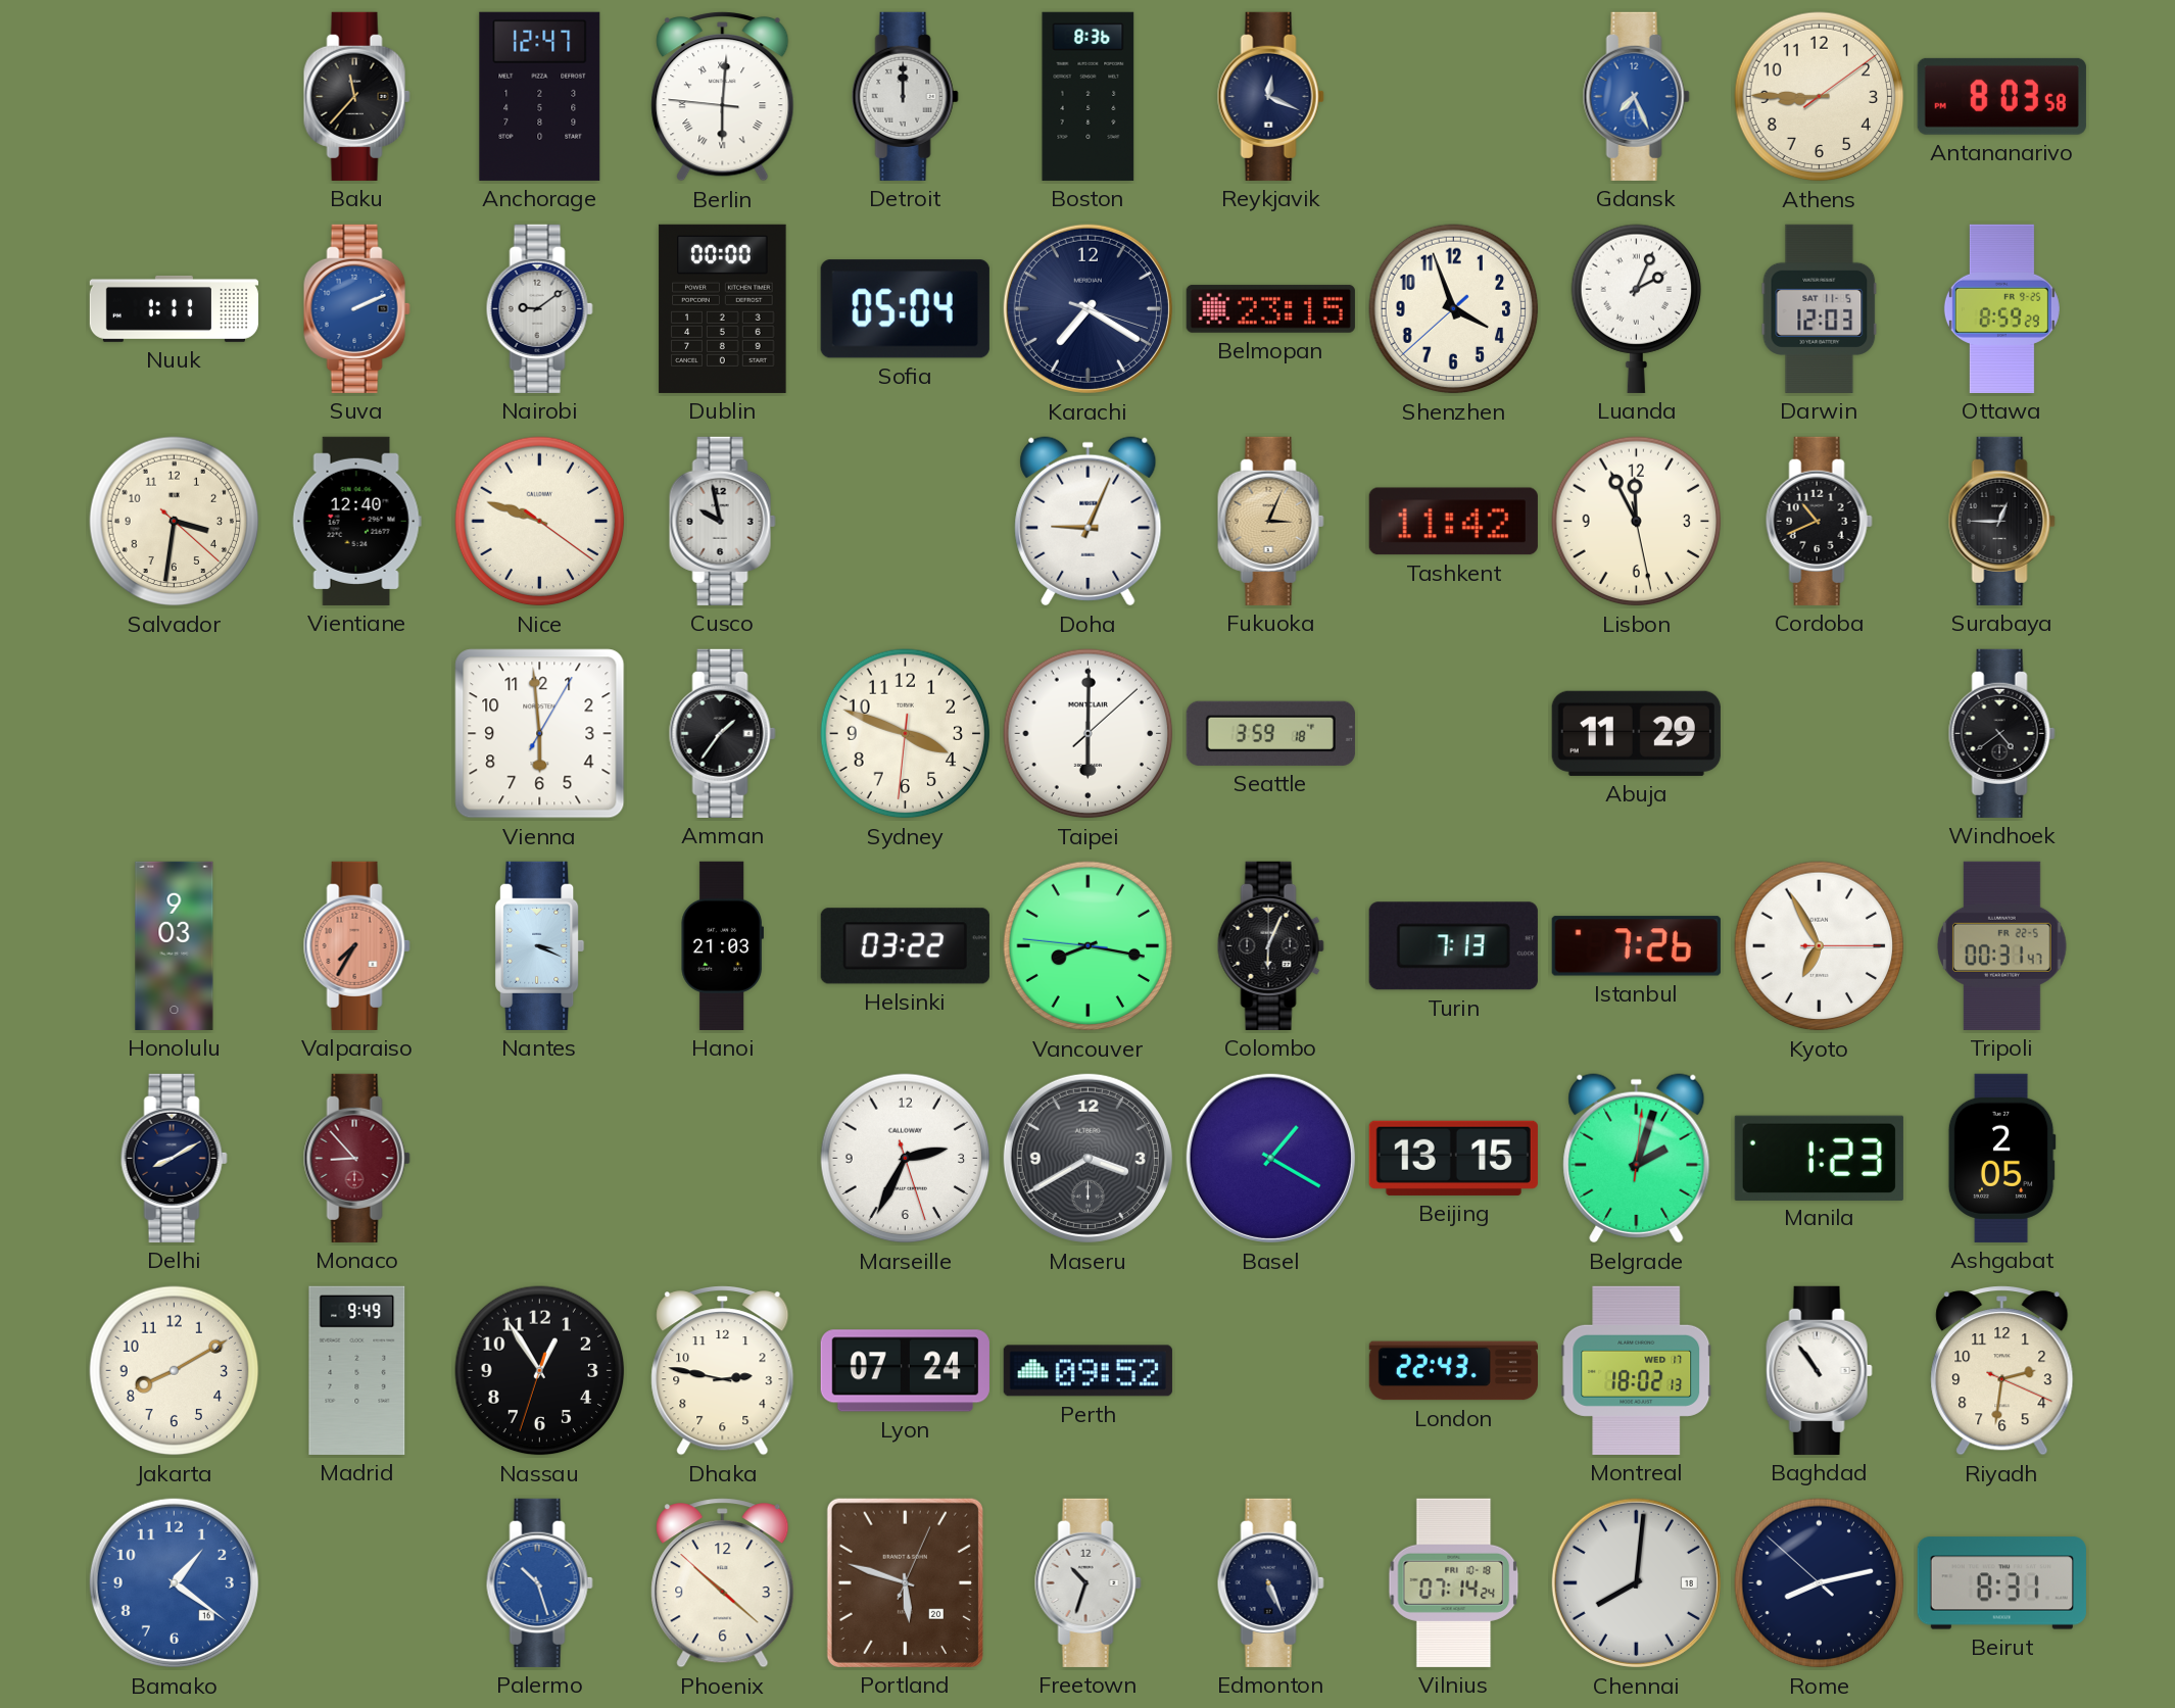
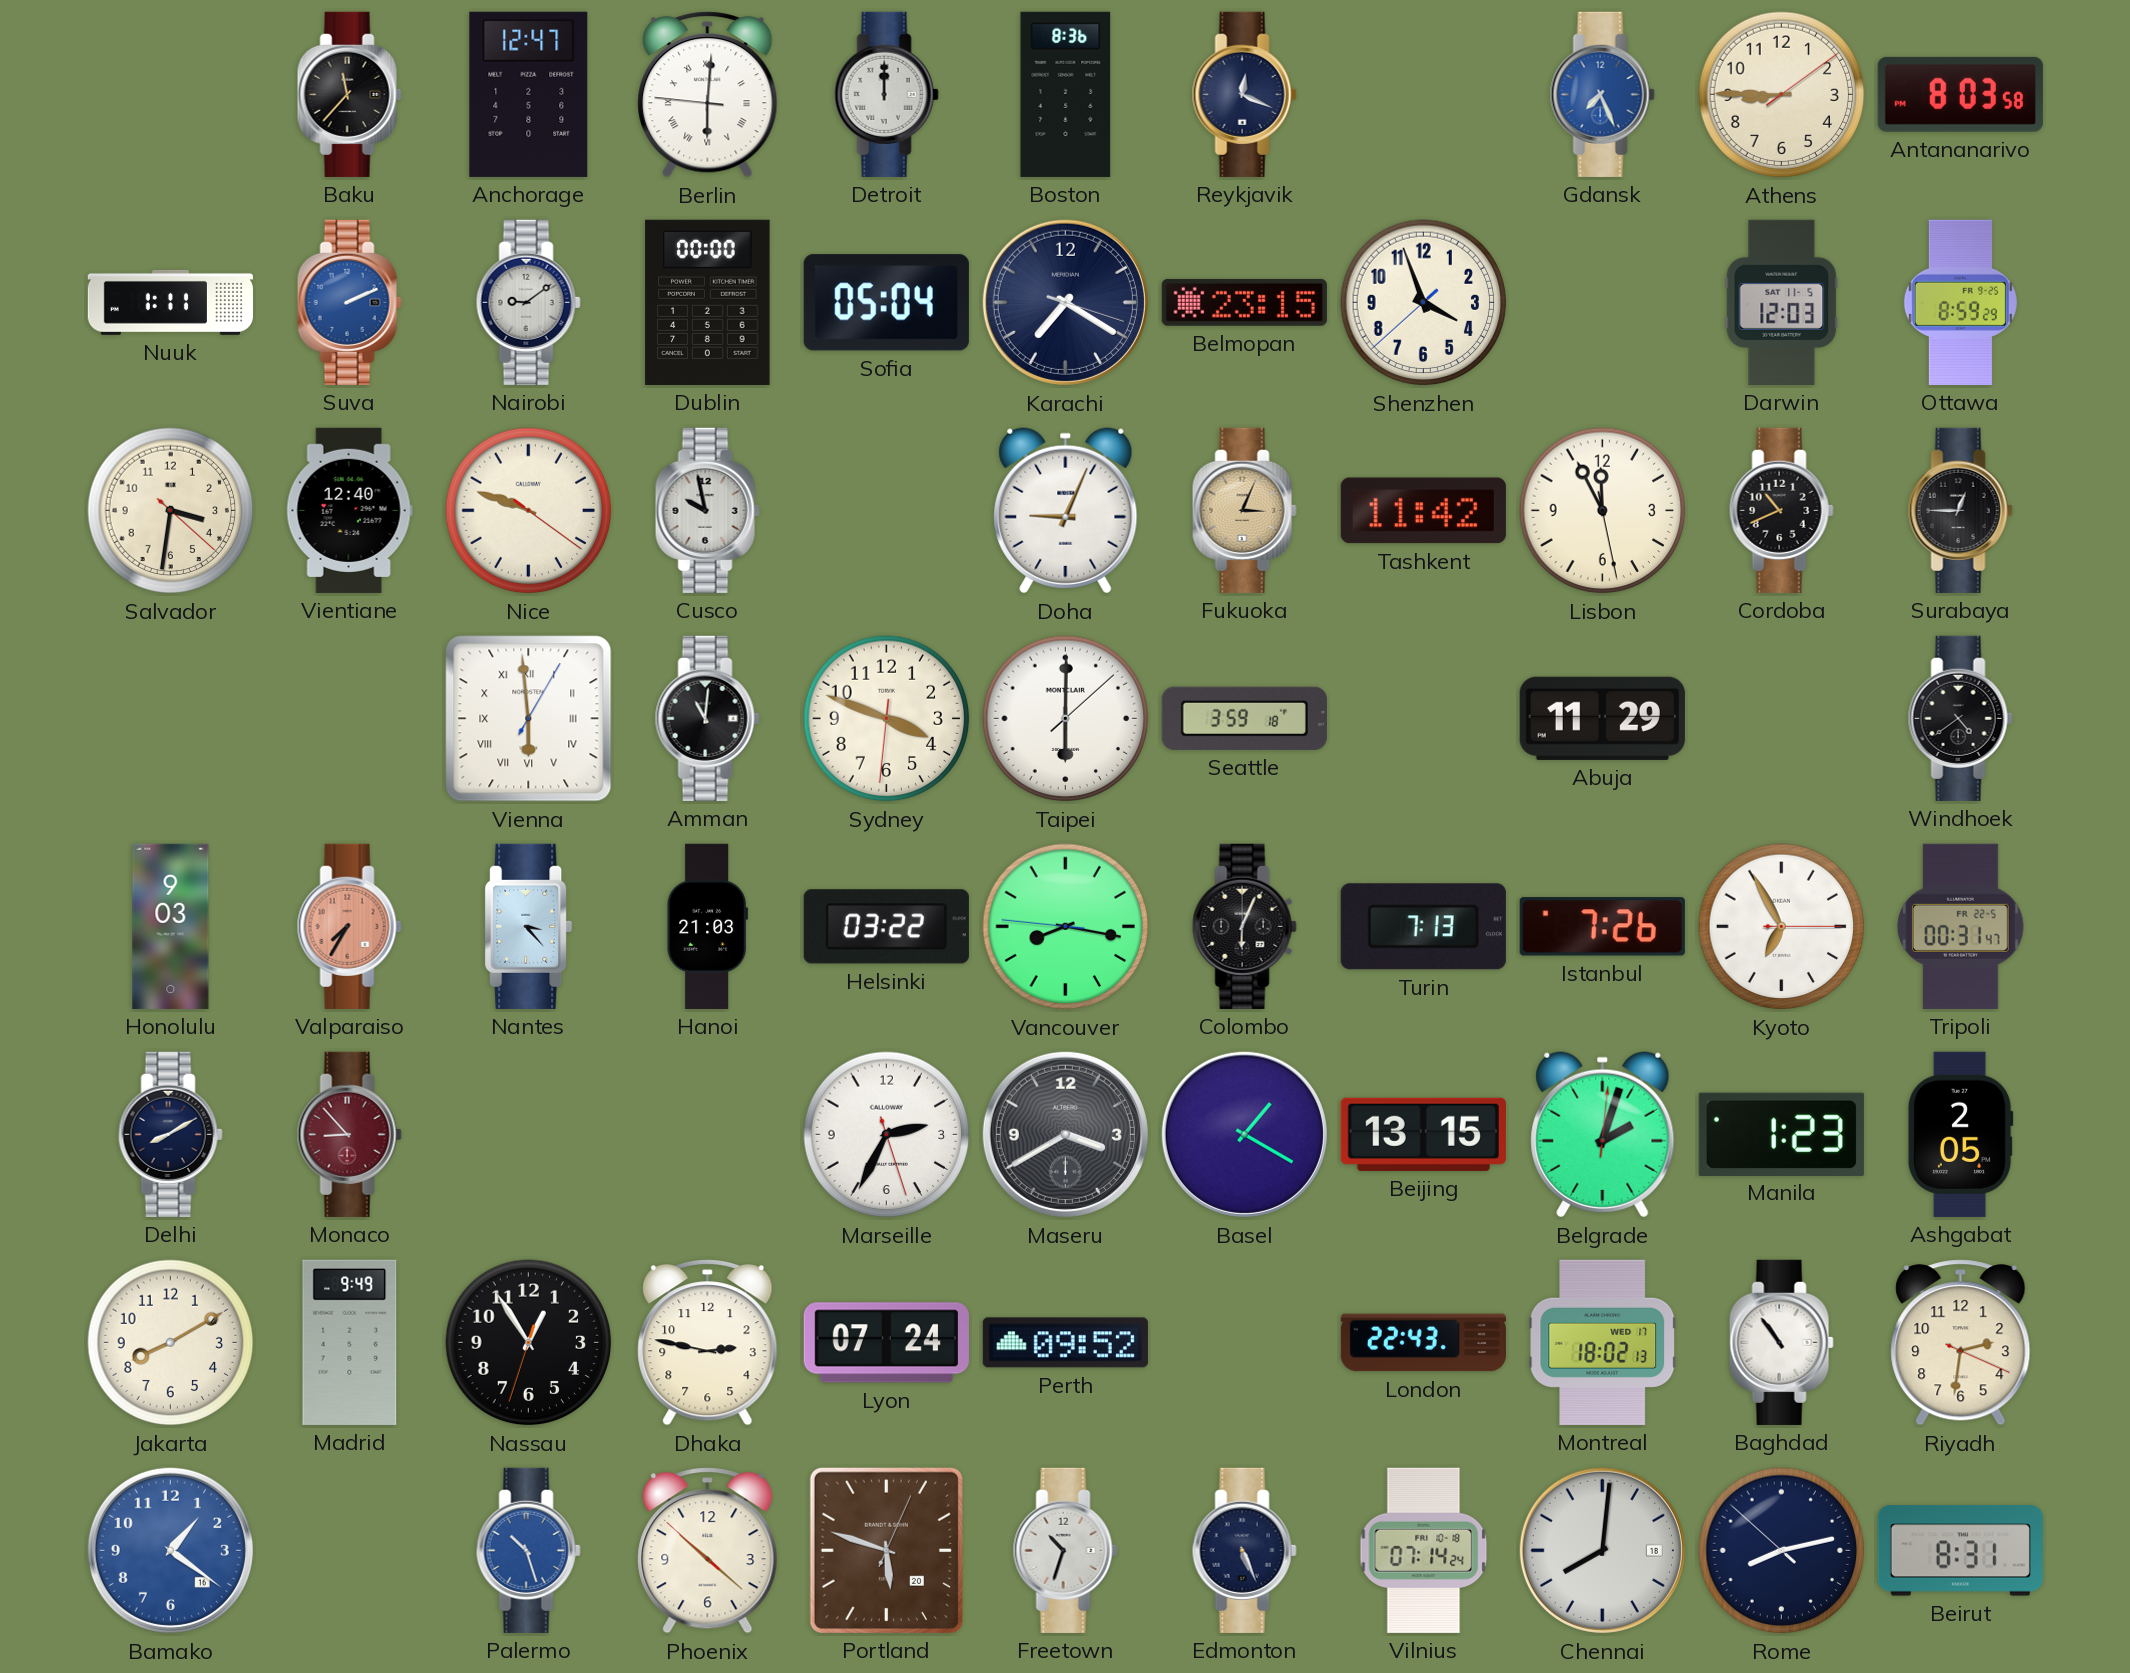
Luanda: 2:04 -> none (1636, 308)
Vienna numerals: Arabic -> Roman (529, 719)
Amman: 1:36 -> 11:01 (707, 718)
Nantes: 3:19 -> 3:23 (529, 926)
